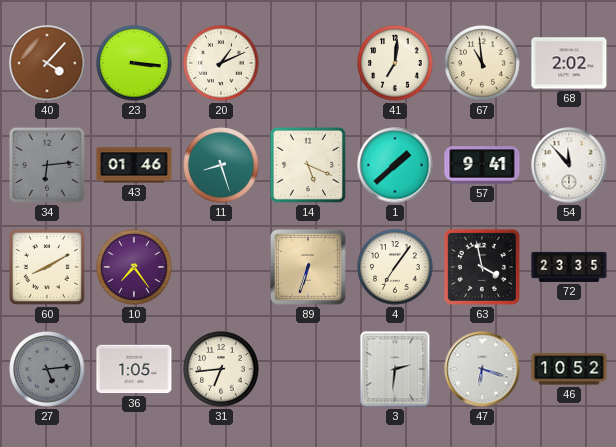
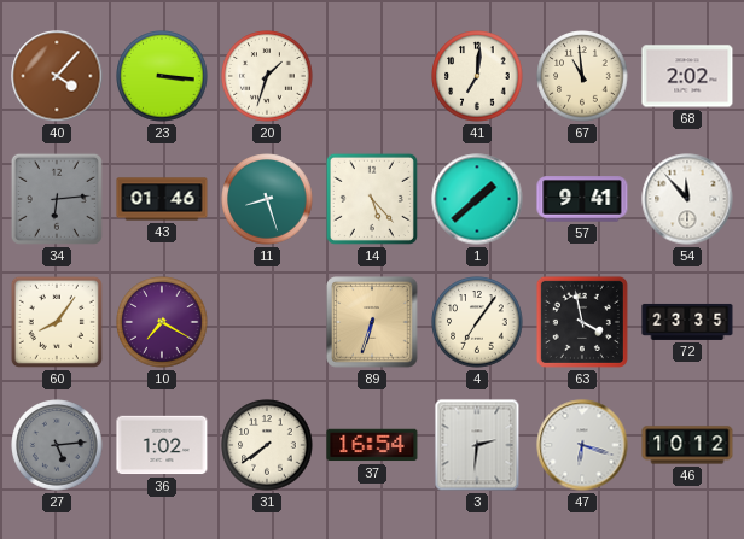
20: 1:11 -> 1:33 (267, 76)
14: 5:19 -> 5:23 (372, 199)
60: 8:10 -> 8:06 (57, 322)
10: 7:24 -> 7:20 (162, 322)
36: 1:05 -> 1:02 (162, 445)
31: 6:44 -> 7:39 (267, 445)
37: none -> 16:54 (372, 445)
46: 10:52 -> 10:12 (687, 445)
